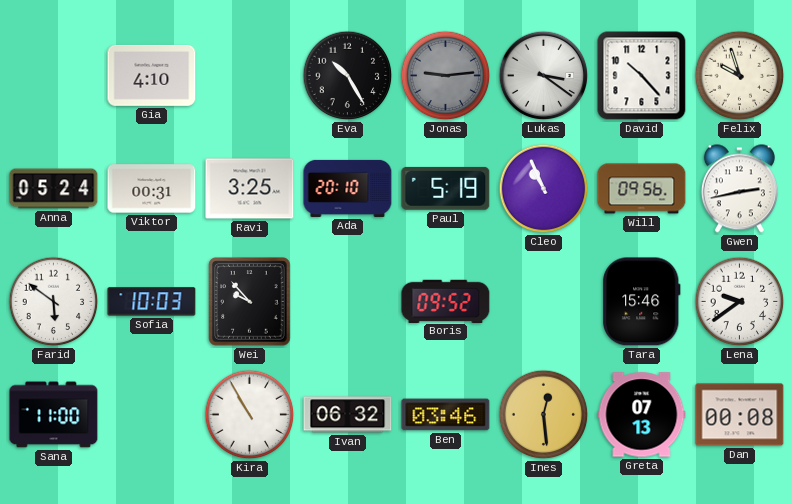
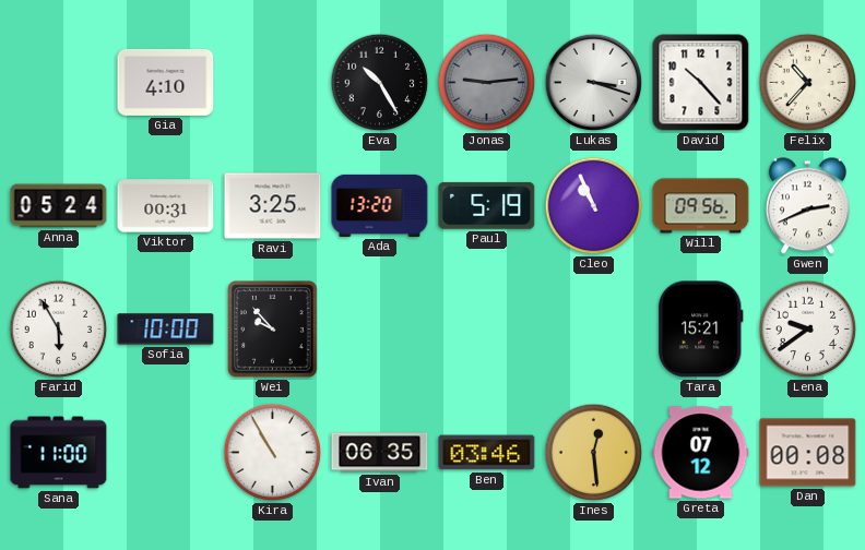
Lukas: 3:21 -> 3:18 (594, 83)
Felix: 9:57 -> 10:37 (808, 83)
Ada: 20:10 -> 13:20 (380, 205)
Gwen: 2:43 -> 2:41 (807, 206)
Farid: 5:51 -> 5:55 (59, 330)
Sofia: 10:03 -> 10:00 (166, 330)
Boris: 09:52 -> none (446, 301)
Tara: 15:46 -> 15:21 (701, 330)
Ivan: 06:32 -> 06:35 (380, 453)
Greta: 07:13 -> 07:12 (701, 453)
